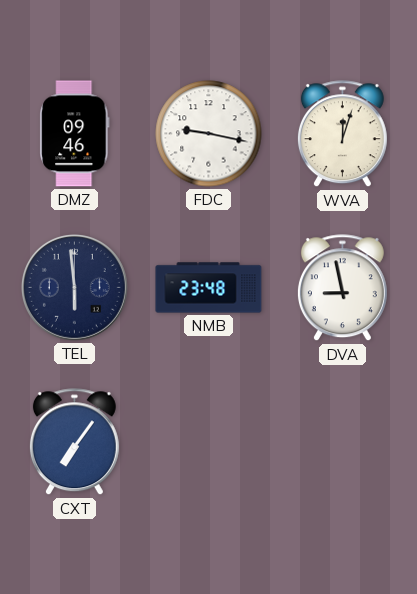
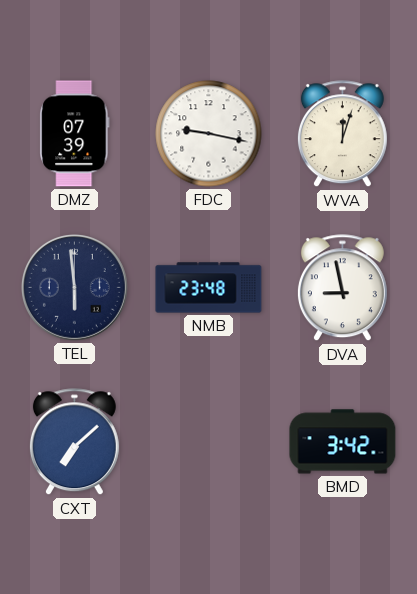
DMZ: 09:46 -> 07:39 (75, 134)
CXT: 7:06 -> 7:08 (74, 442)
BMD: none -> 3:42 (343, 442)
